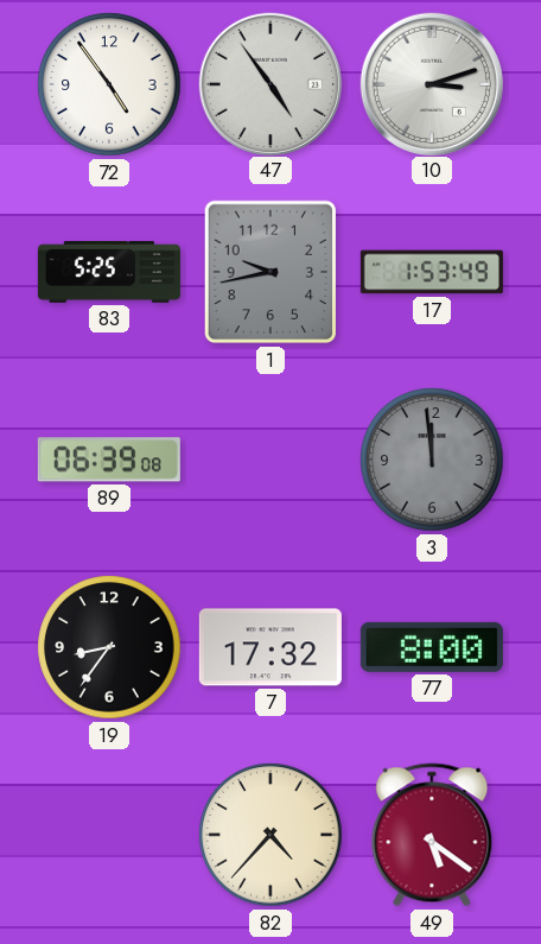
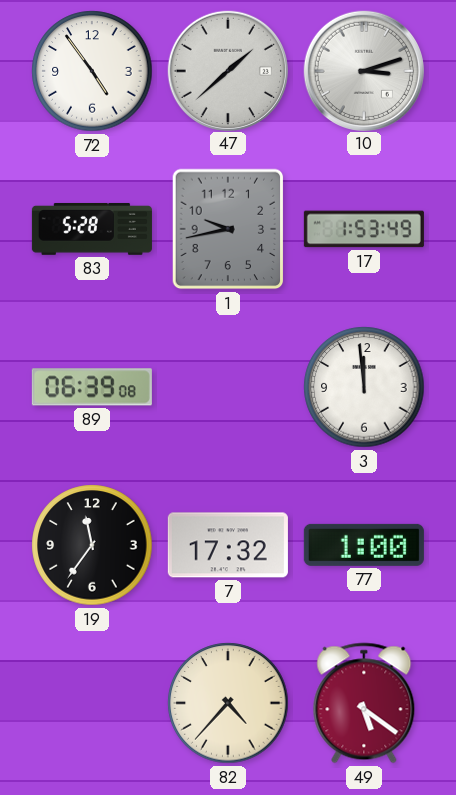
47: 4:54 -> 1:38 (227, 70)
83: 5:25 -> 5:28 (92, 229)
3 dial: grey -> white (364, 387)
19: 8:36 -> 11:36 (92, 545)
77: 8:00 -> 1:00 (364, 545)
